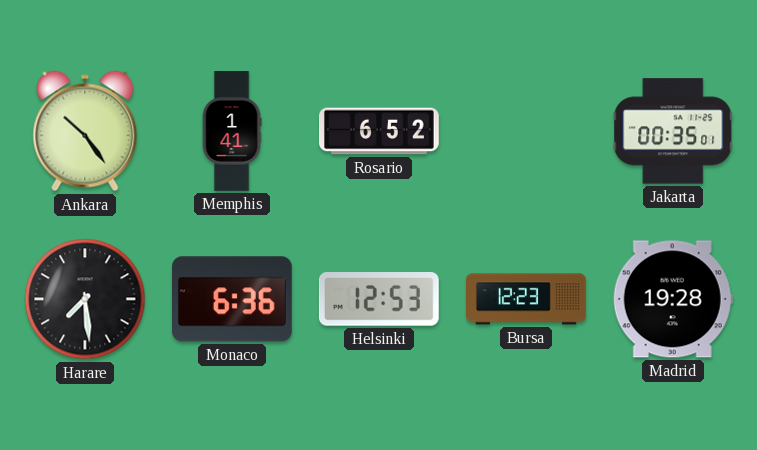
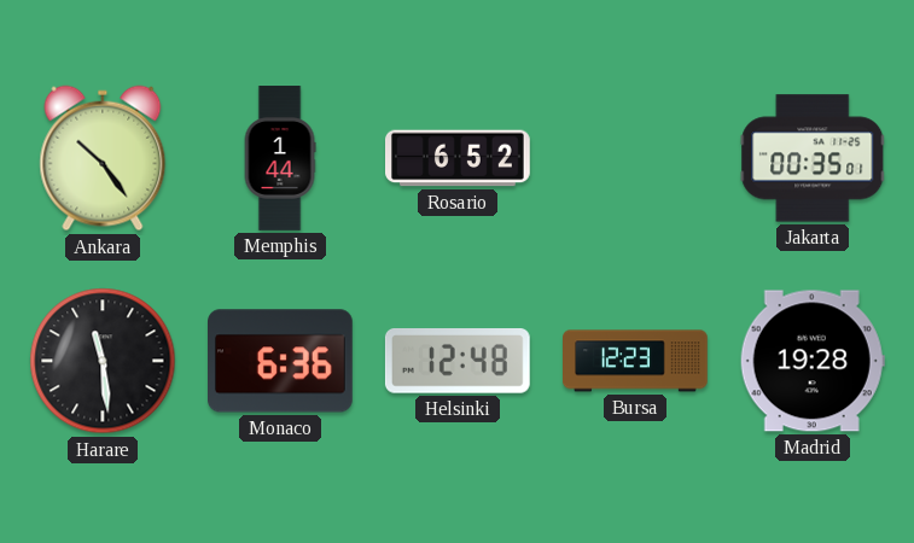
Memphis: 1:41 -> 1:44 (280, 158)
Harare: 7:29 -> 11:29 (103, 361)
Helsinki: 12:53 -> 12:48 (458, 362)
